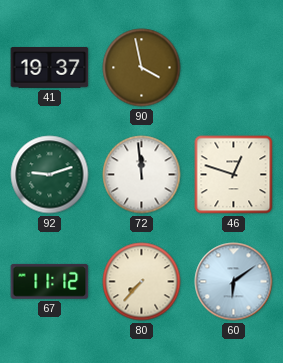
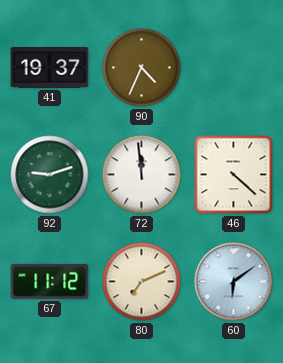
90: 3:58 -> 4:34 (142, 68)
46: 12:48 -> 4:22 (234, 175)
80: 7:37 -> 7:11 (142, 282)
